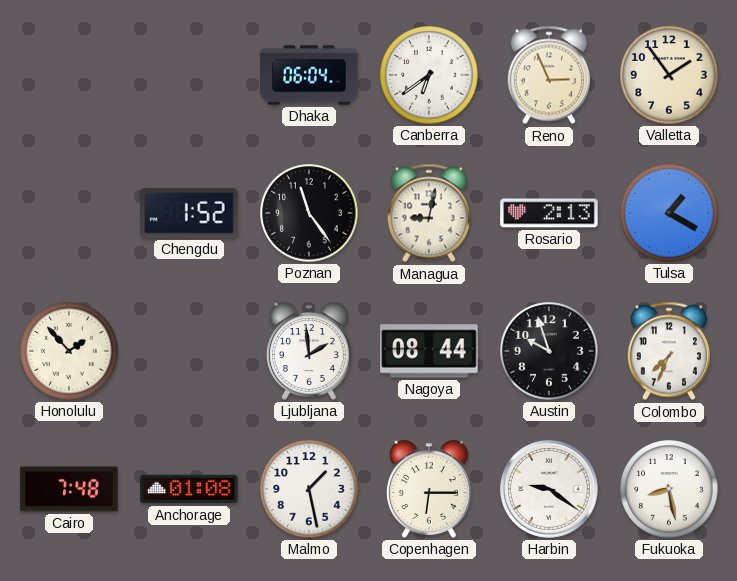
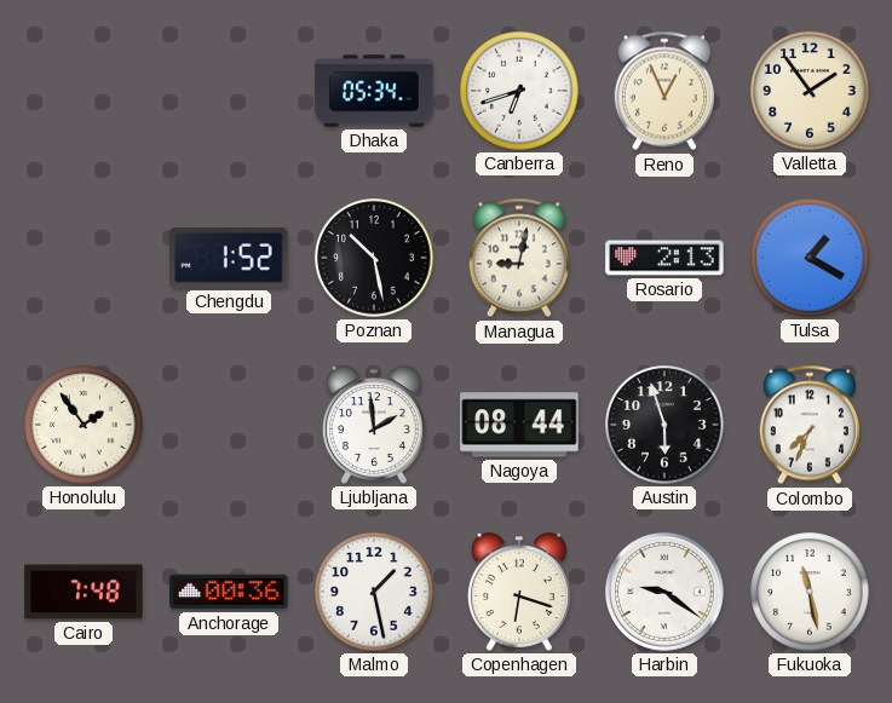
Dhaka: 06:04 -> 05:34 (374, 91)
Canberra: 6:39 -> 6:42 (519, 91)
Reno: 2:56 -> 12:56 (664, 91)
Poznan: 11:24 -> 10:28 (374, 258)
Honolulu: 1:53 -> 1:54 (84, 425)
Austin: 9:57 -> 5:57 (664, 425)
Anchorage: 01:08 -> 00:36 (229, 592)
Copenhagen: 6:15 -> 6:18 (519, 592)
Fukuoka: 8:28 -> 11:28 (810, 592)
